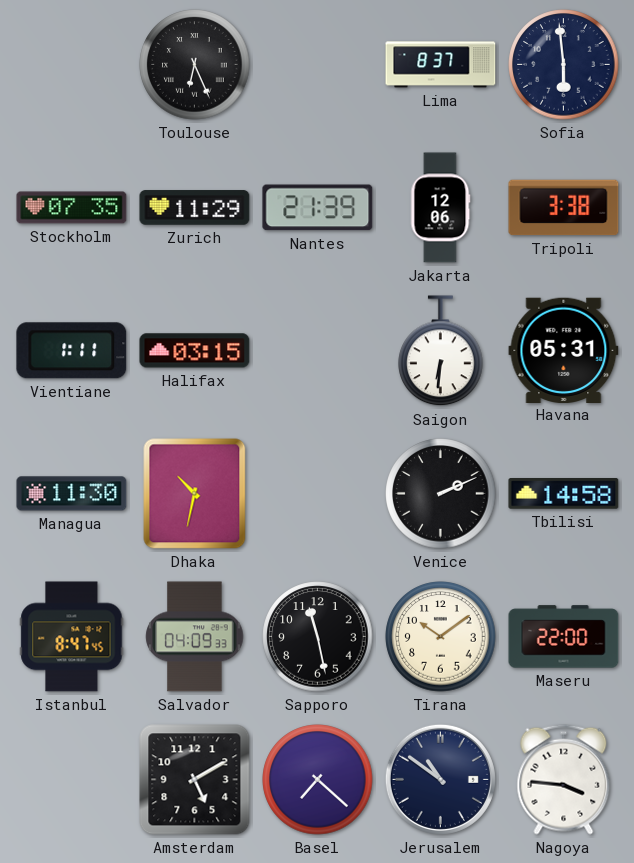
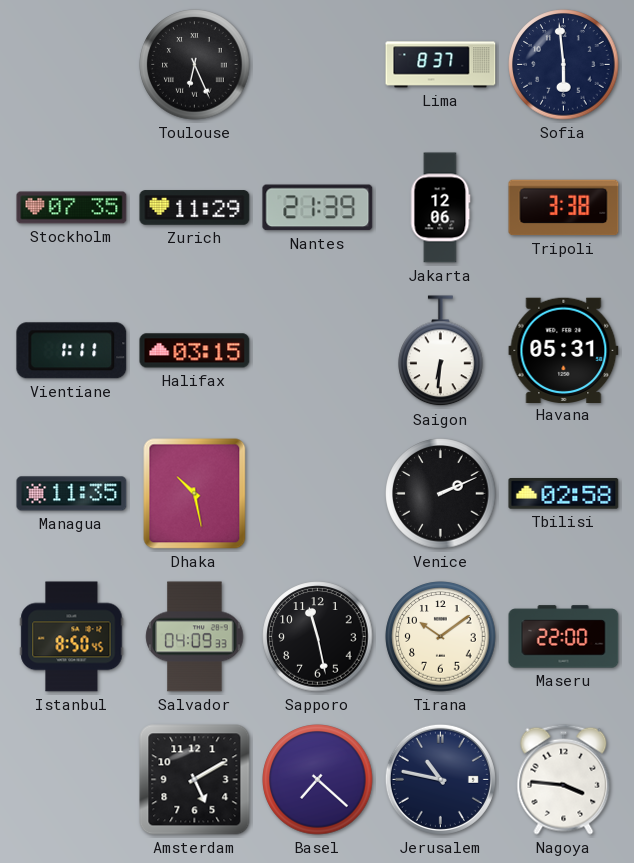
Managua: 11:30 -> 11:35 (72, 494)
Dhaka: 10:32 -> 10:28 (195, 494)
Tbilisi: 14:58 -> 02:58 (564, 494)
Istanbul: 8:47 -> 8:50 (72, 637)
Jerusalem: 10:51 -> 10:47 (440, 779)
